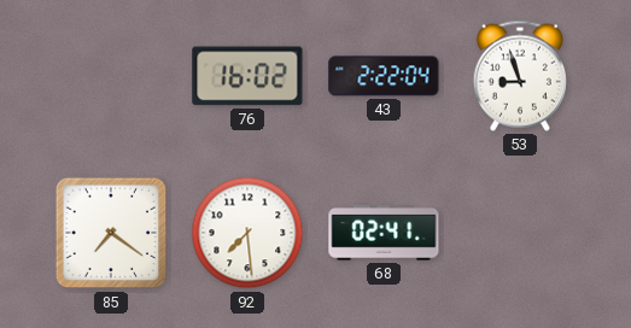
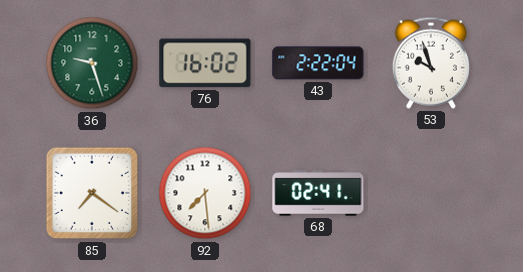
36: none -> 9:27 (92, 63)
53: 8:57 -> 9:57 (431, 63)
